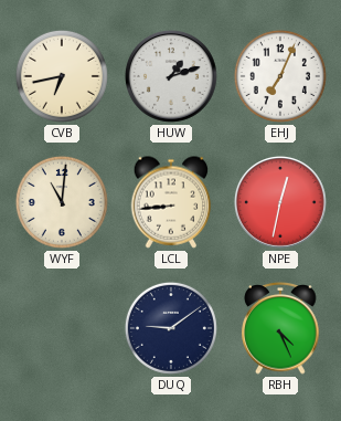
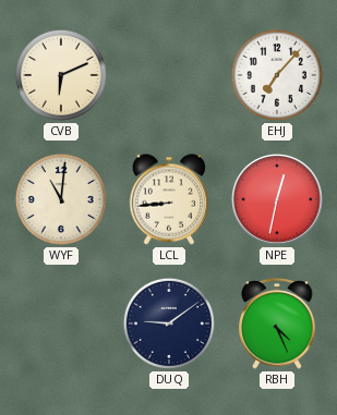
CVB: 6:43 -> 6:11 (61, 75)
HUW: 1:12 -> none (171, 76)
EHJ: 7:04 -> 7:07 (277, 75)
